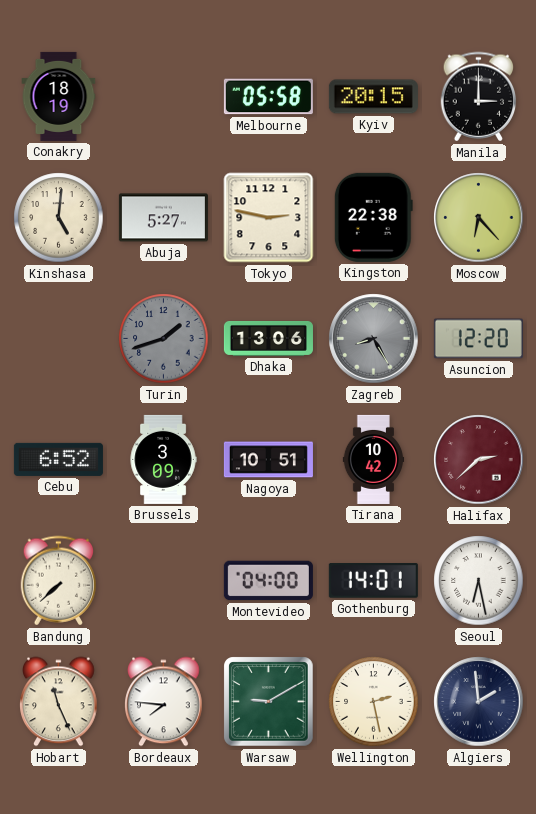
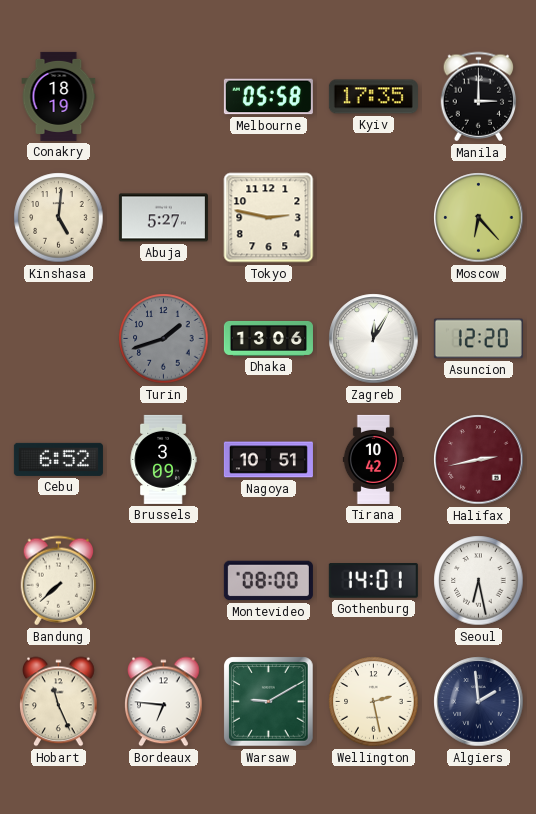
Kyiv: 20:15 -> 17:35 (373, 97)
Kingston: 22:38 -> none (373, 217)
Zagreb: 8:25 -> 12:05 (374, 339)
Zagreb dial: grey -> white (374, 339)
Halifax: 2:38 -> 2:43 (479, 460)
Montevideo: 04:00 -> 08:00 (268, 581)
Bordeaux: 7:46 -> 6:46 (164, 702)
